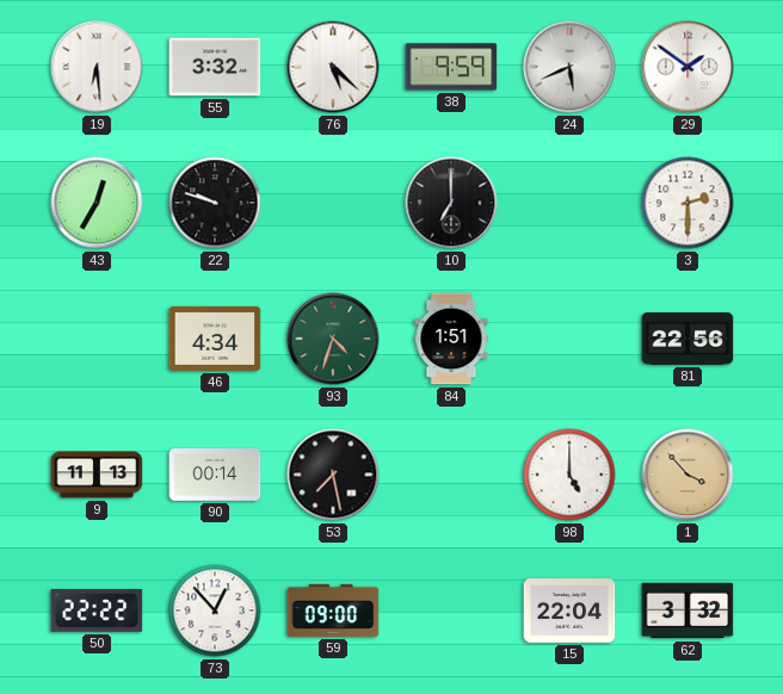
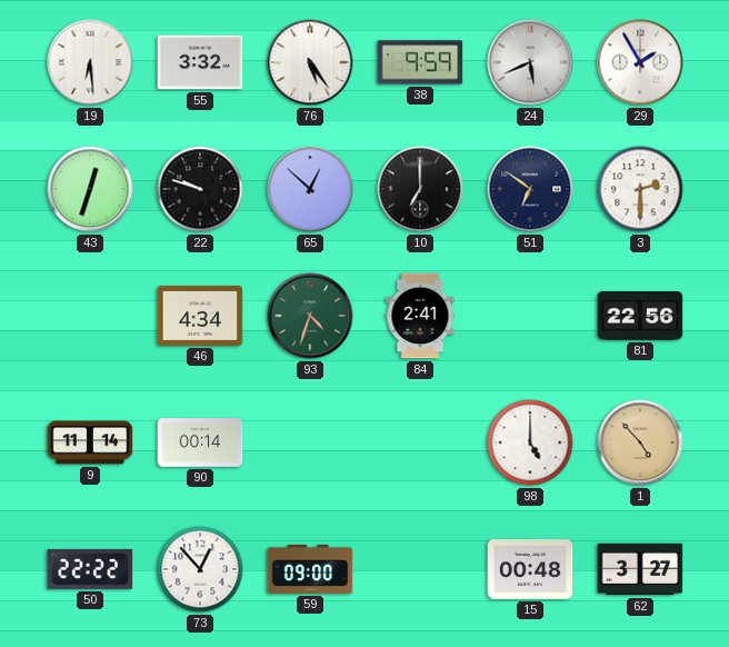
76: 5:22 -> 5:24 (310, 62)
29: 1:51 -> 1:55 (640, 62)
43: 12:35 -> 12:33 (90, 189)
65: none -> 12:52 (310, 189)
51: none -> 6:51 (530, 189)
84: 1:51 -> 2:41 (420, 316)
9: 11:13 -> 11:14 (90, 442)
53: 7:28 -> none (333, 475)
1: 3:53 -> 4:53 (640, 442)
15: 22:04 -> 00:48 (530, 569)
62: 3:32 -> 3:27 (640, 569)
